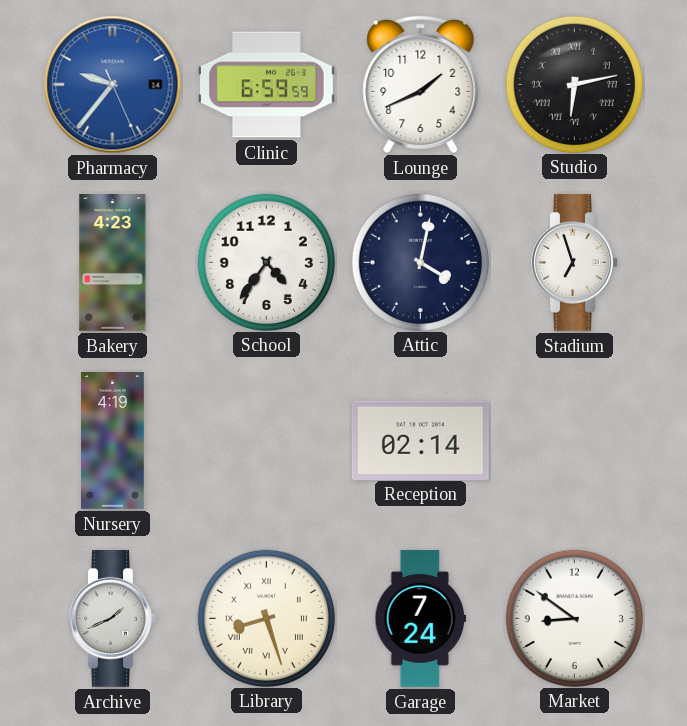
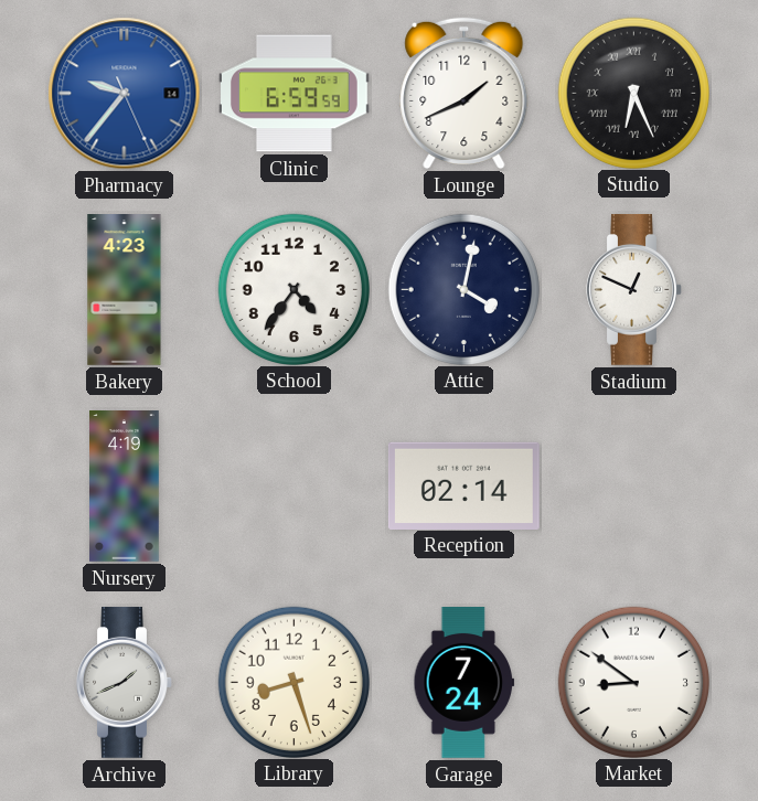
Studio: 6:13 -> 6:26 (633, 93)
Stadium: 6:57 -> 12:49 (634, 289)
Library numerals: Roman -> Arabic (293, 682)
